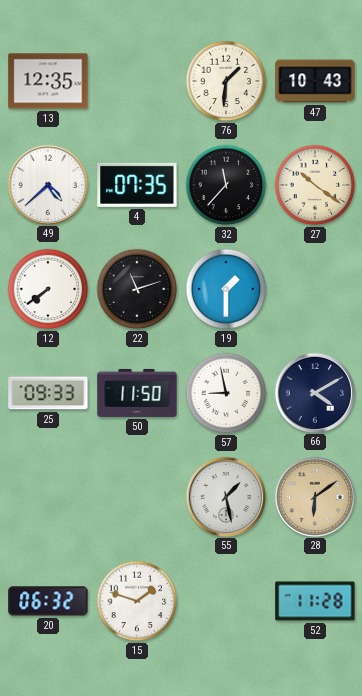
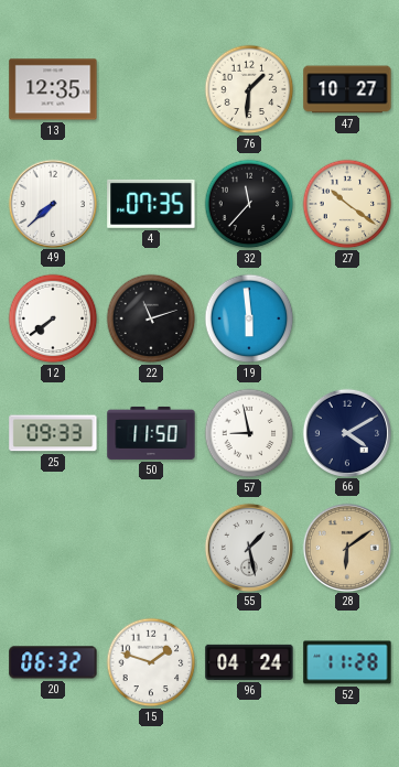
47: 10:43 -> 10:27 (347, 89)
49: 4:38 -> 7:38 (52, 203)
19: 1:30 -> 5:59 (249, 318)
96: none -> 04:24 (249, 662)
